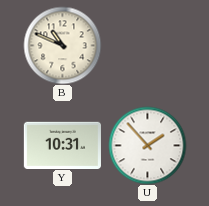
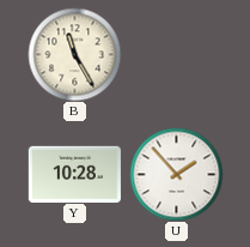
B: 10:49 -> 11:25 (74, 54)
Y: 10:31 -> 10:28 (74, 174)
